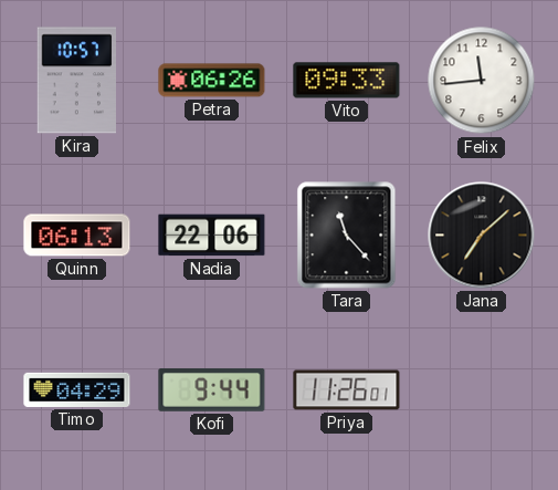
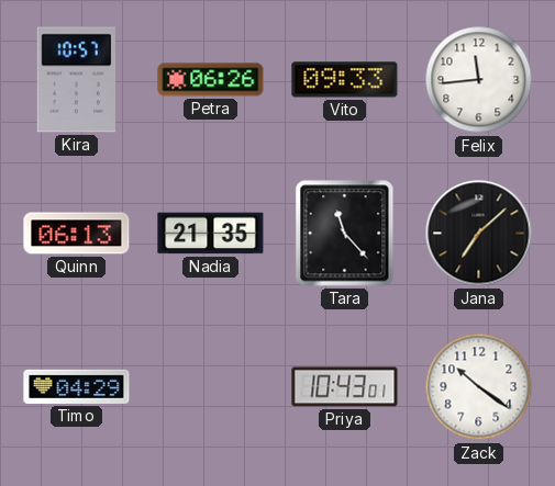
Nadia: 22:06 -> 21:35 (211, 234)
Kofi: 9:44 -> none (212, 389)
Priya: 11:26 -> 10:43 (345, 387)
Zack: none -> 10:21 (479, 387)
